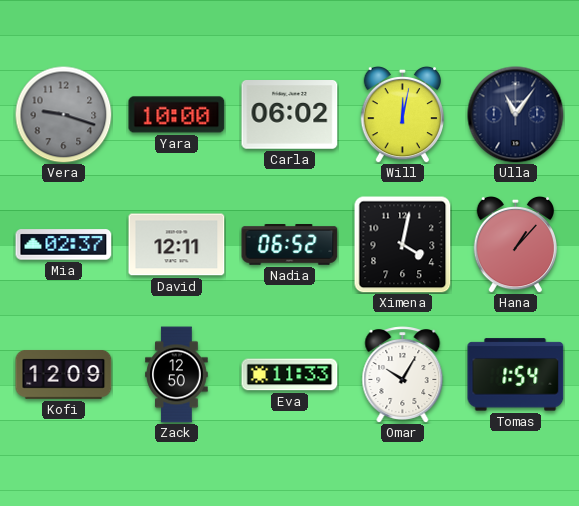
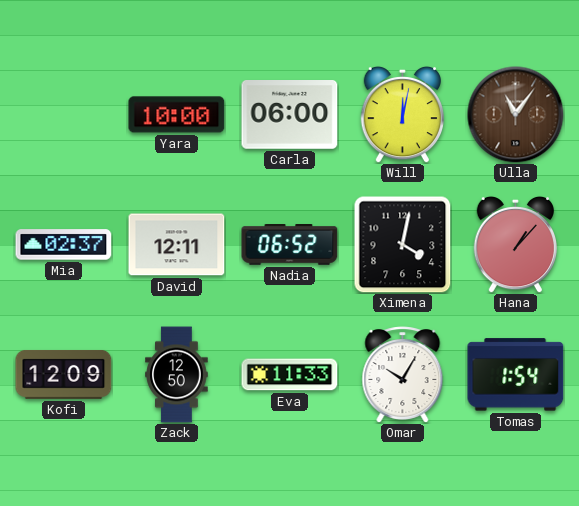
Vera: 9:18 -> none (63, 114)
Carla: 06:02 -> 06:00 (290, 115)
Ulla dial: navy -> brown (516, 115)
